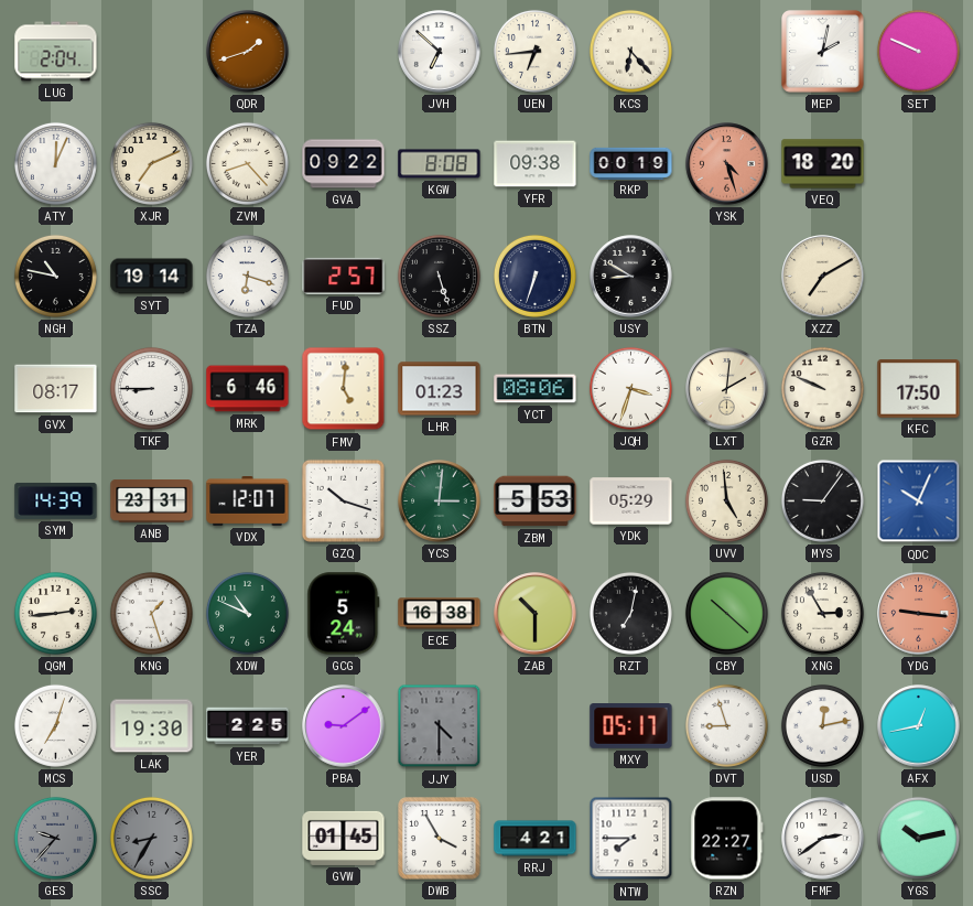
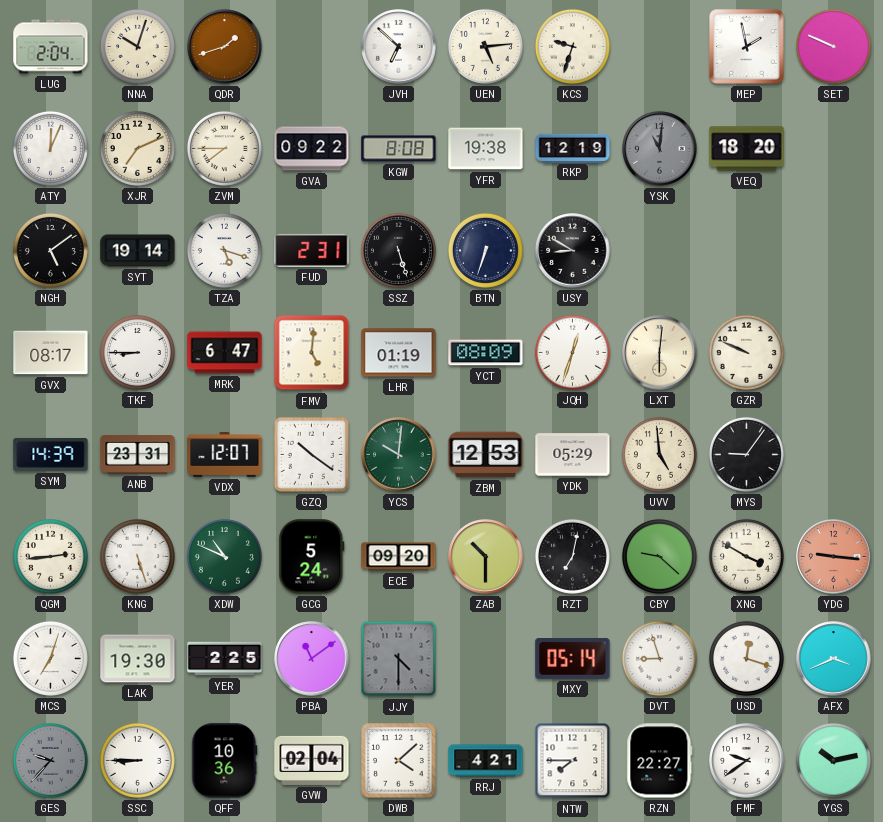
NNA: none -> 10:03 (137, 46)
UEN: 6:44 -> 5:14 (485, 46)
KCS: 6:23 -> 9:33 (572, 46)
MEP: 2:02 -> 1:58 (747, 47)
ZVM: 8:23 -> 7:45 (224, 148)
YFR: 09:38 -> 19:38 (486, 149)
RKP: 00:19 -> 12:19 (573, 148)
YSK: 4:27 -> 11:01 (660, 149)
YSK dial: salmon -> grey (660, 149)
NGH: 10:47 -> 5:09 (50, 250)
TZA: 6:18 -> 5:18 (224, 250)
FUD: 2:57 -> 2:31 (312, 250)
XZZ: 7:10 -> none (823, 277)
MRK: 6:46 -> 6:47 (225, 353)
LHR: 01:23 -> 01:19 (399, 353)
YCT: 08:06 -> 08:09 (486, 353)
JQH: 3:33 -> 12:33 (572, 352)
LXT: 2:01 -> 6:01 (660, 353)
KFC: 17:50 -> none (919, 389)
GZQ: 10:18 -> 10:21 (311, 454)
YCS: 3:01 -> 10:01 (399, 455)
ZBM: 5:53 -> 12:53 (486, 455)
QDC: 10:04 -> none (919, 501)
KNG: 1:27 -> 5:27 (137, 556)
ECE: 16:38 -> 09:20 (399, 557)
CBY: 10:22 -> 9:22 (659, 556)
XNG: 2:55 -> 3:50 (746, 556)
PBA: 9:09 -> 11:09 (312, 659)
MXY: 05:17 -> 05:14 (573, 659)
USD: 12:13 -> 12:18 (746, 658)
AFX: 12:43 -> 3:41 (834, 659)
SSC: 8:35 -> 8:45 (137, 760)
SSC dial: grey -> white (137, 760)
QFF: none -> 10:36 (225, 761)
GVW: 01:45 -> 02:04 (312, 760)
DWB: 3:55 -> 4:08 (399, 761)
FMF: 2:39 -> 9:39 (747, 761)
